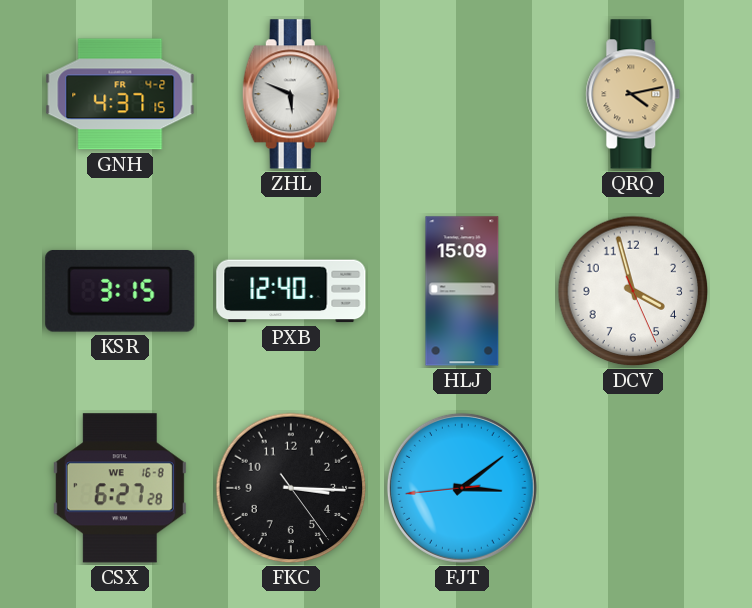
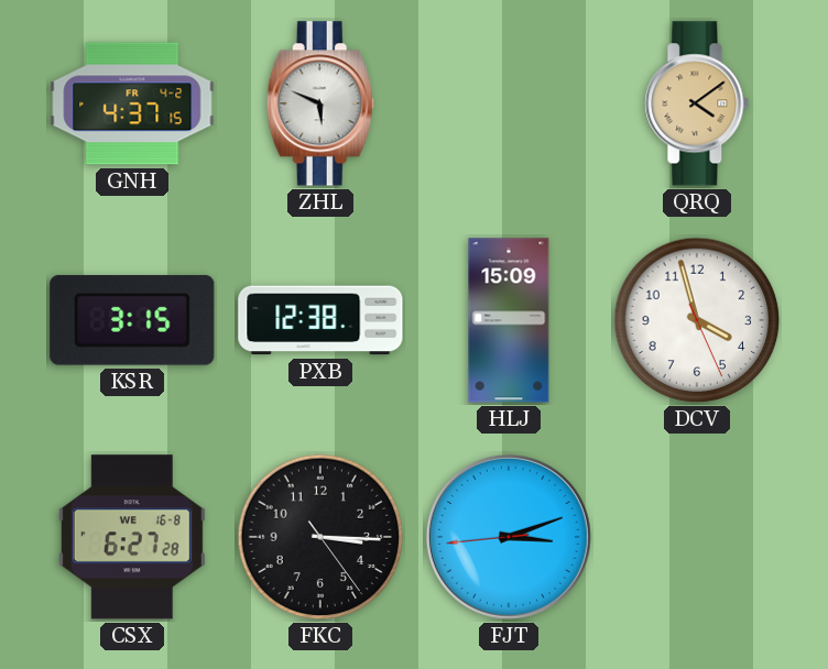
QRQ: 4:13 -> 4:09 (697, 103)
PXB: 12:40 -> 12:38 (320, 320)
FJT: 3:08 -> 3:11 (509, 537)
